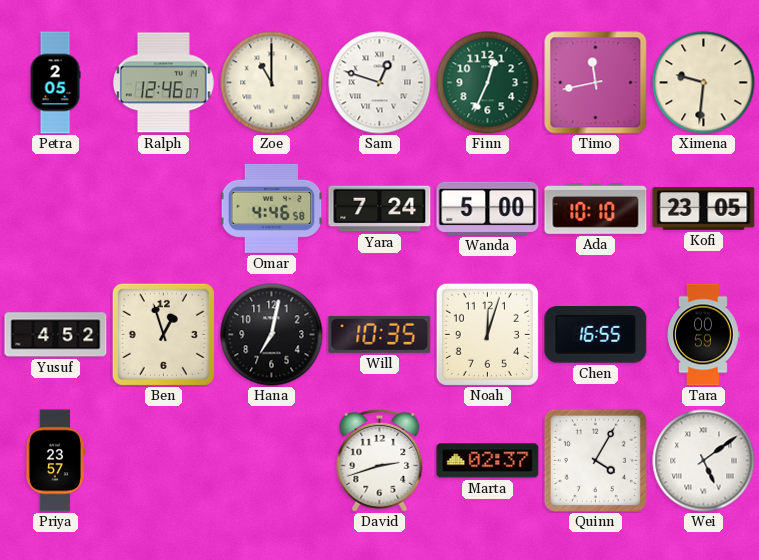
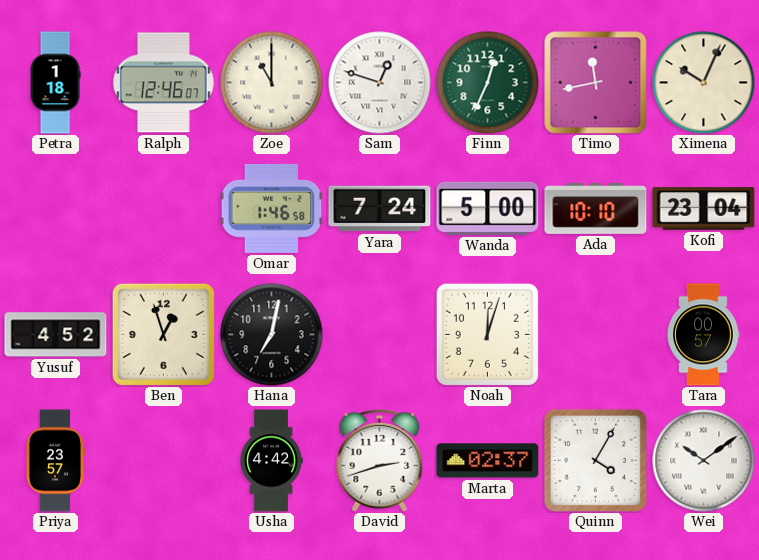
Petra: 2:05 -> 1:18 (55, 83)
Ximena: 9:31 -> 10:04 (704, 83)
Omar: 4:46 -> 1:46 (271, 208)
Kofi: 23:05 -> 23:04 (704, 209)
Will: 10:35 -> none (380, 334)
Chen: 16:55 -> none (596, 335)
Tara: 00:59 -> 00:57 (703, 335)
Usha: none -> 4:42 (271, 461)
Wei: 5:09 -> 10:09 (704, 461)
